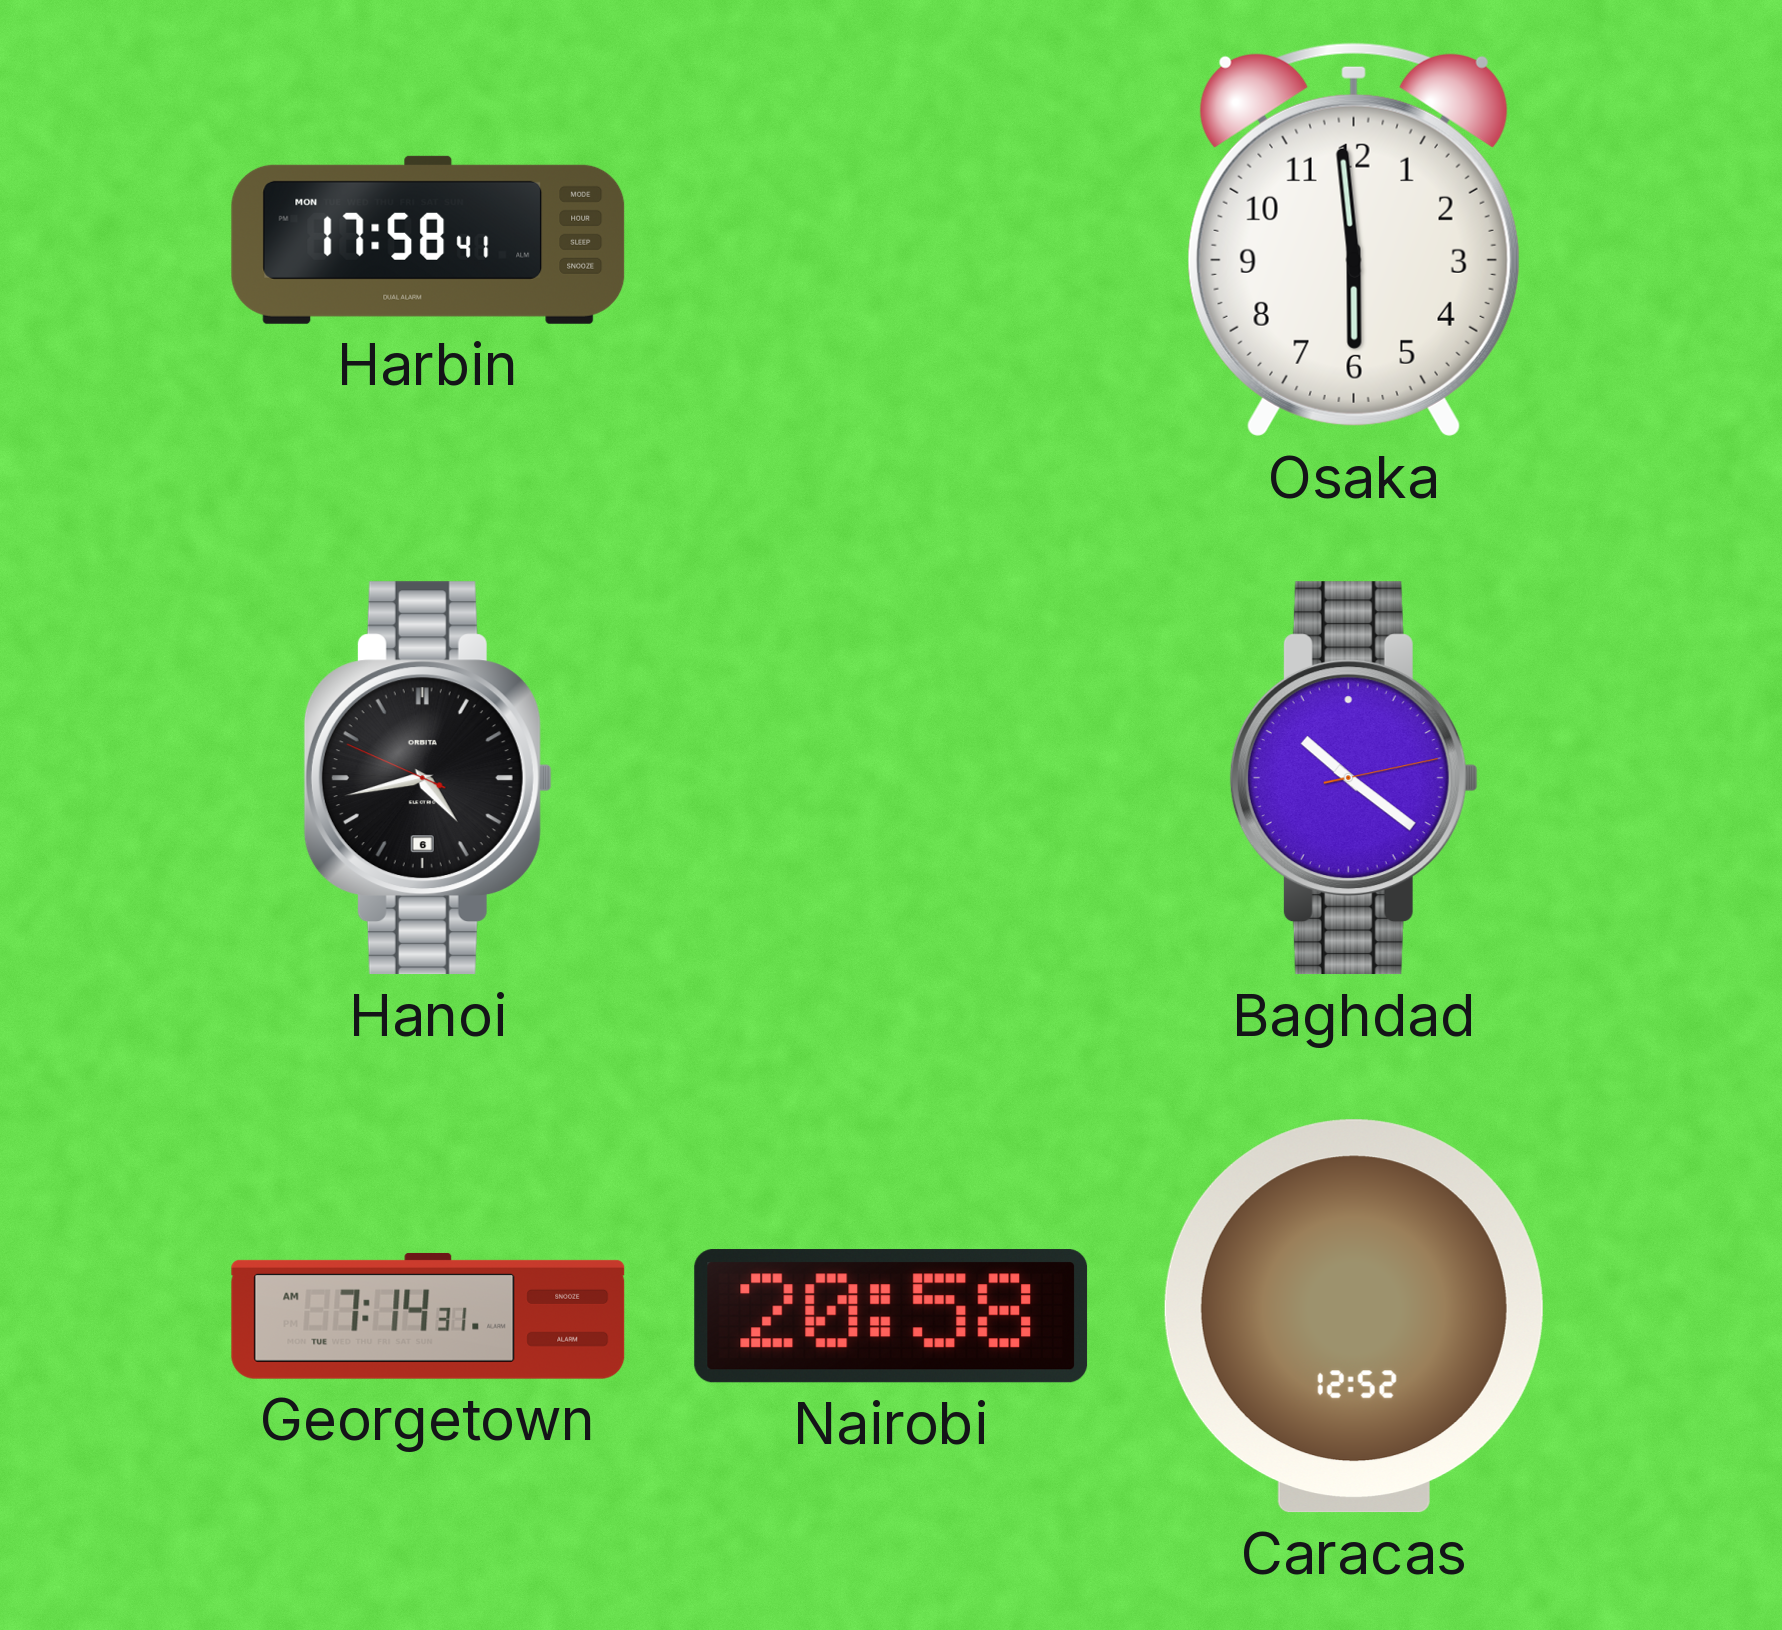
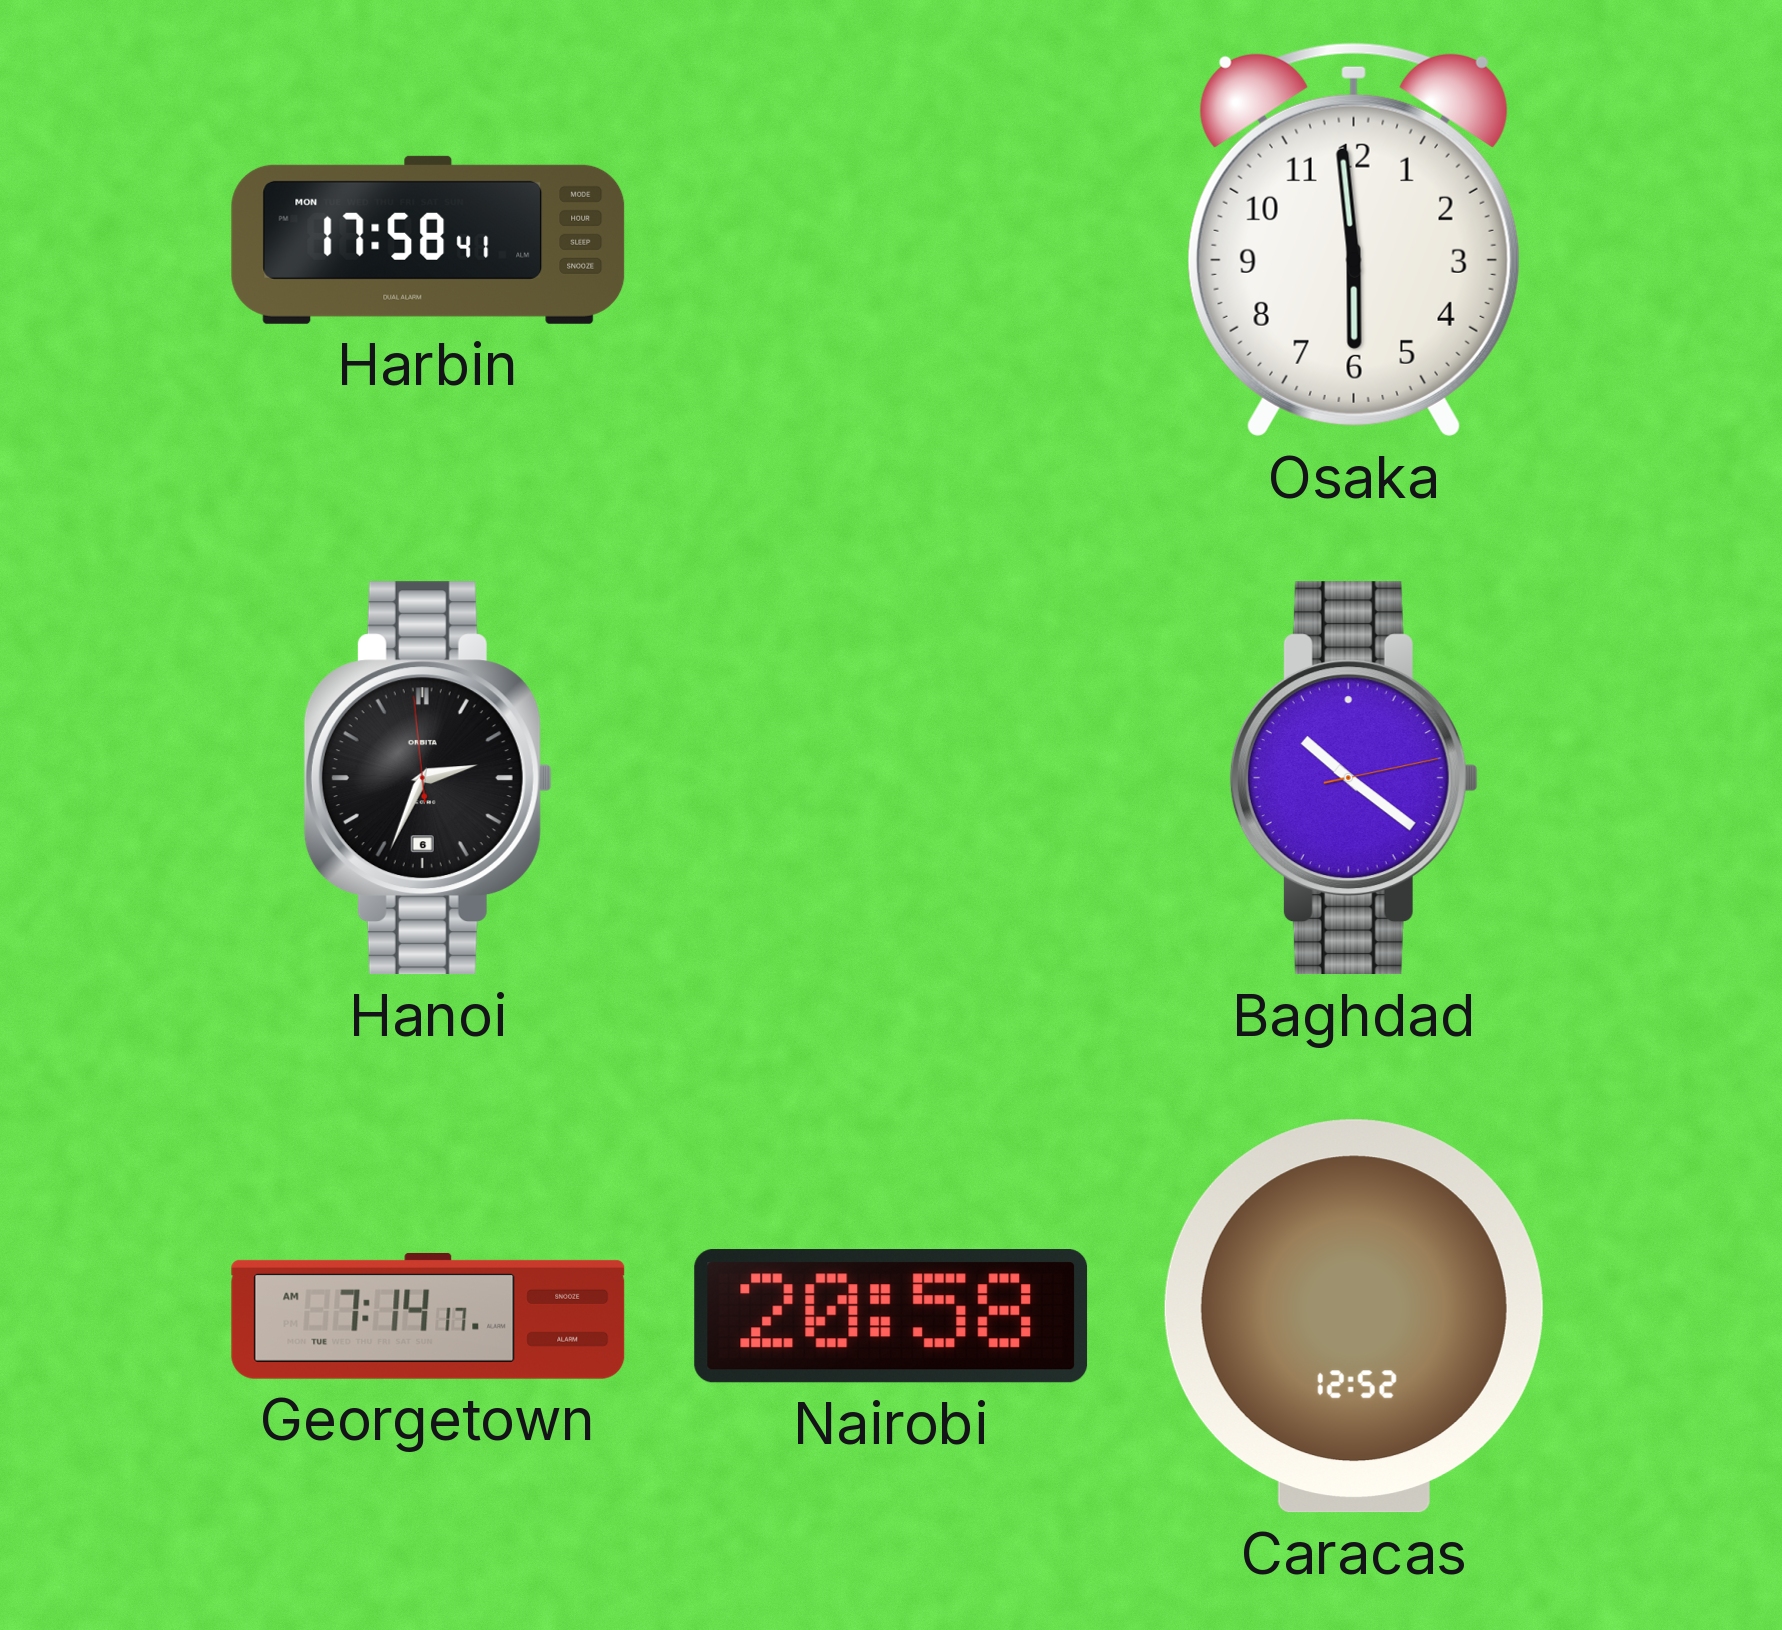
Hanoi: 4:42 -> 2:33 (428, 778)
Georgetown: 7:14:31 AM -> 7:14:17 AM (428, 1316)
